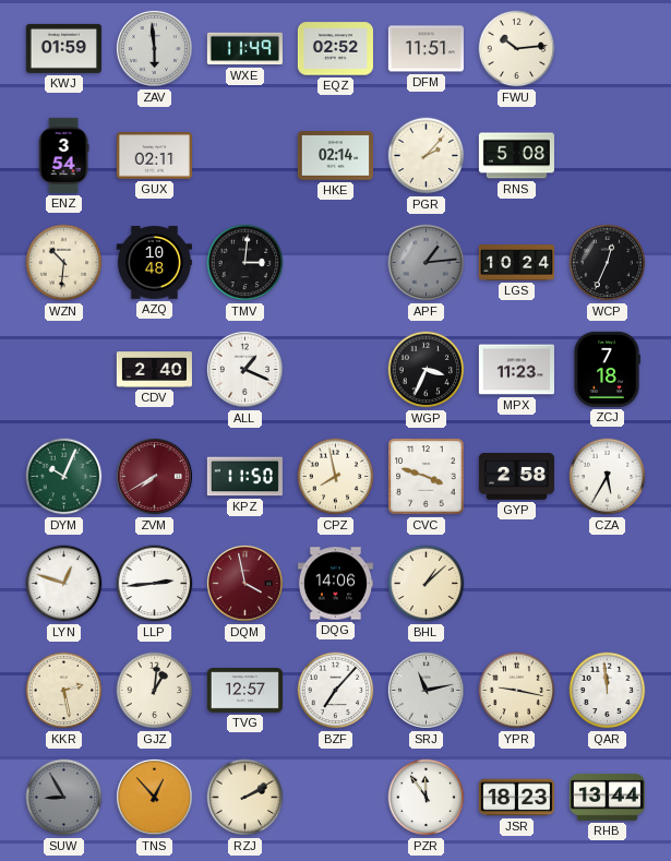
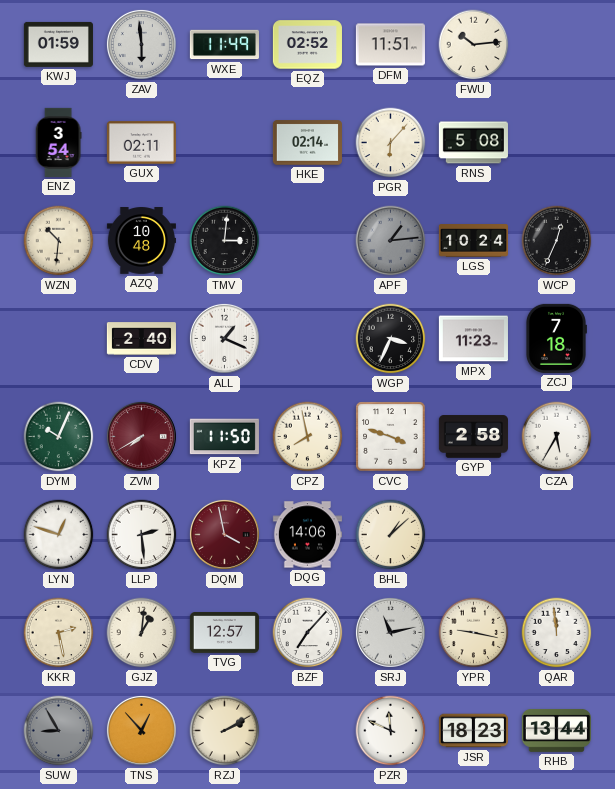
PGR: 2:07 -> 6:07 (391, 143)
LLP: 2:44 -> 2:29 (142, 535)
PZR: 11:54 -> 11:49 (391, 731)
